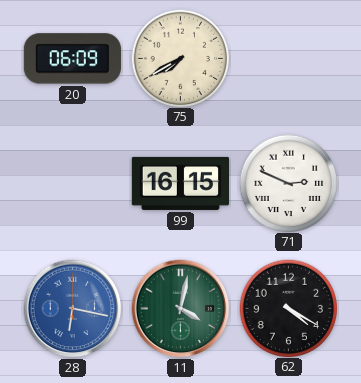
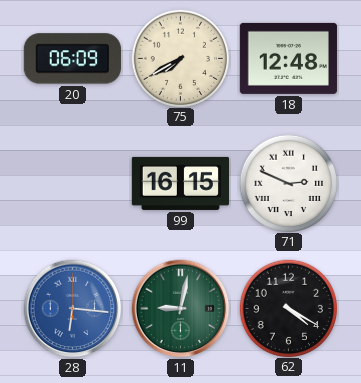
18: none -> 12:48 (288, 58)
28: 6:17 -> 6:16 (73, 309)
11: 4:02 -> 9:02 (181, 309)
